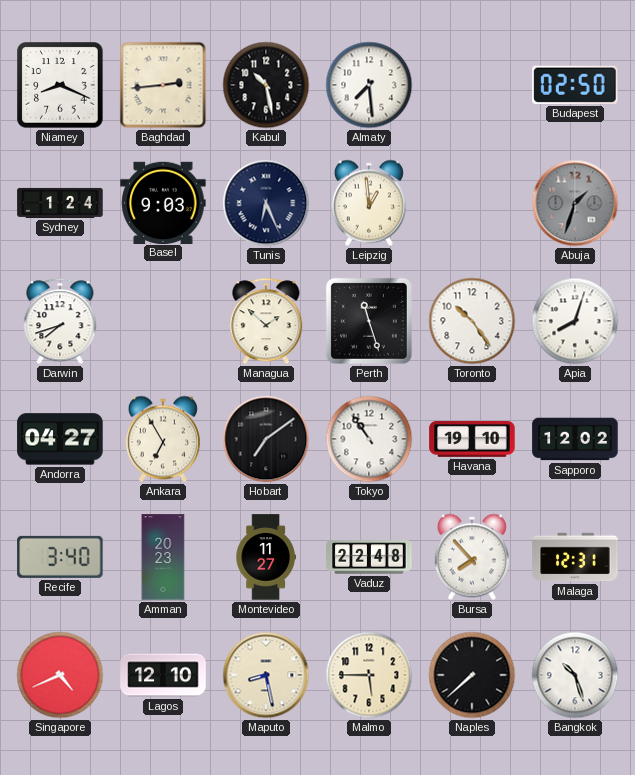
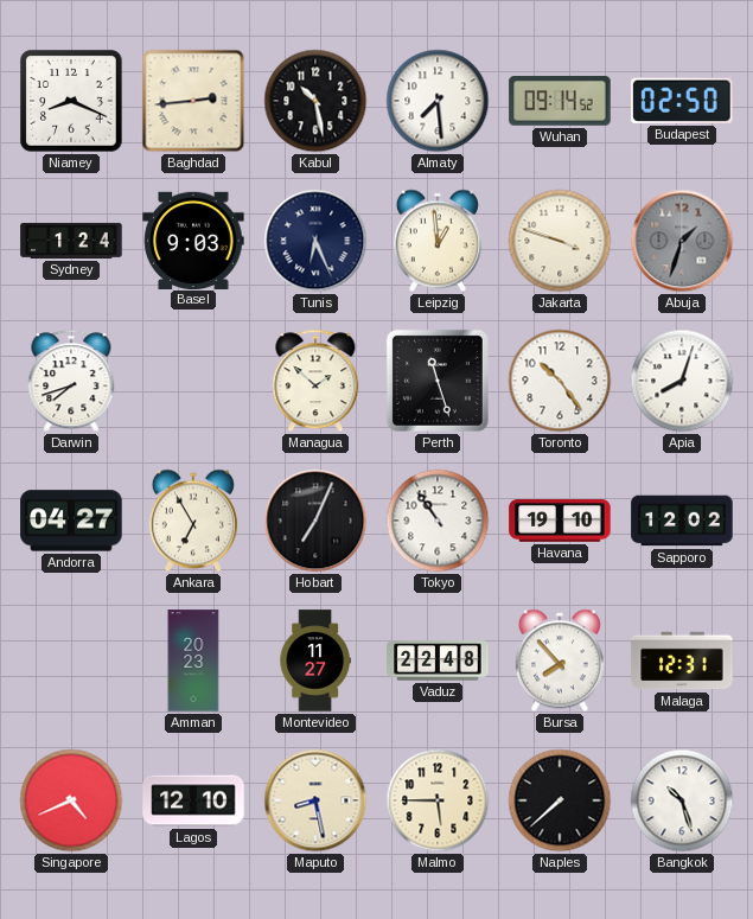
Wuhan: none -> 09:14 (560, 101)
Jakarta: none -> 3:48 (560, 241)
Hobart: 7:09 -> 7:04 (315, 521)
Recife: 3:40 -> none (60, 557)
